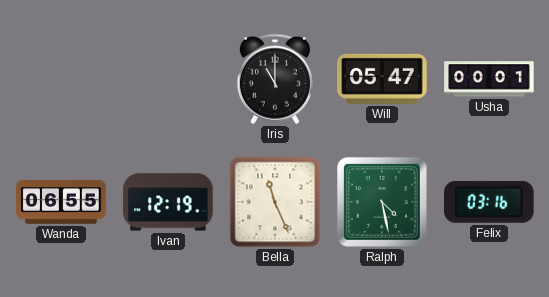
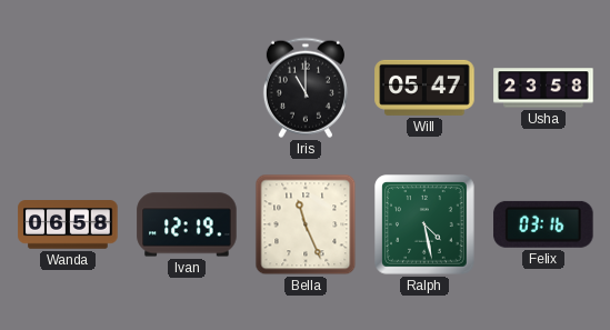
Usha: 00:01 -> 23:58 (543, 88)
Wanda: 06:55 -> 06:58 (68, 224)
